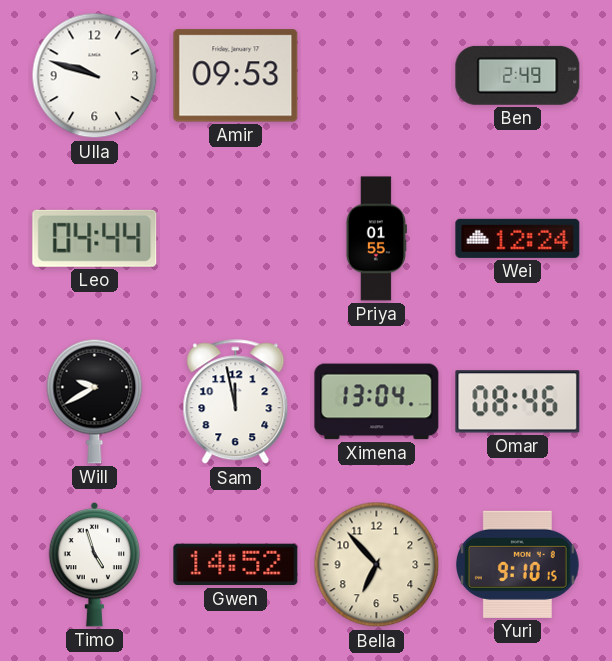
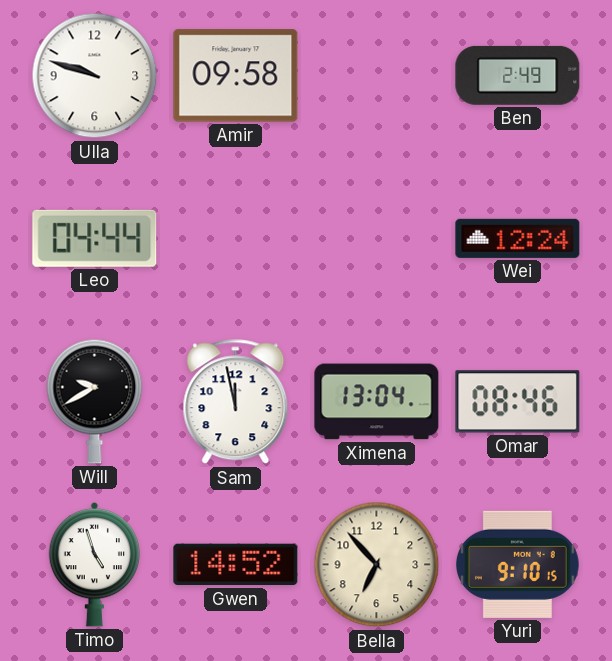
Amir: 09:53 -> 09:58 (236, 76)
Priya: 01:55 -> none (376, 239)
